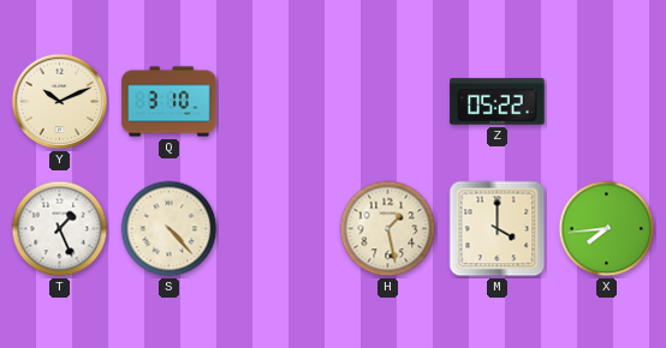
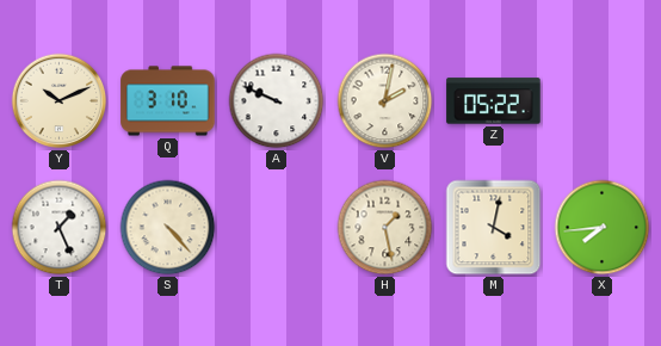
A: none -> 9:49 (277, 101)
V: none -> 2:02 (385, 101)
M: 4:00 -> 4:02 (494, 228)
